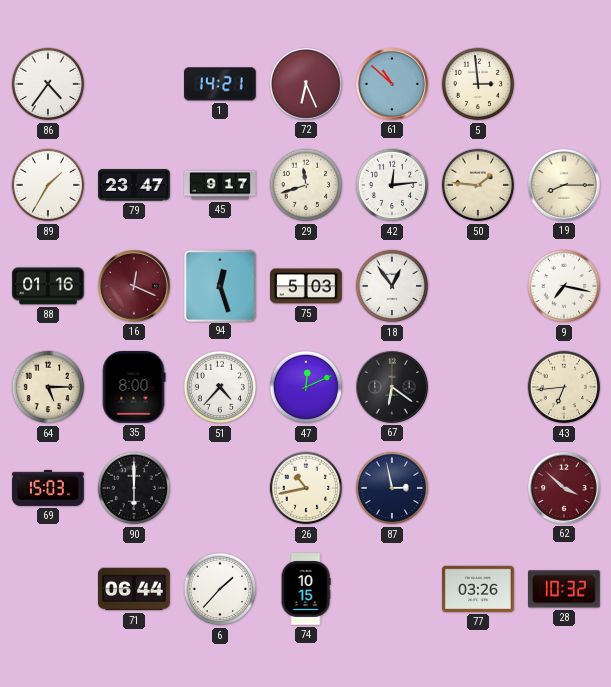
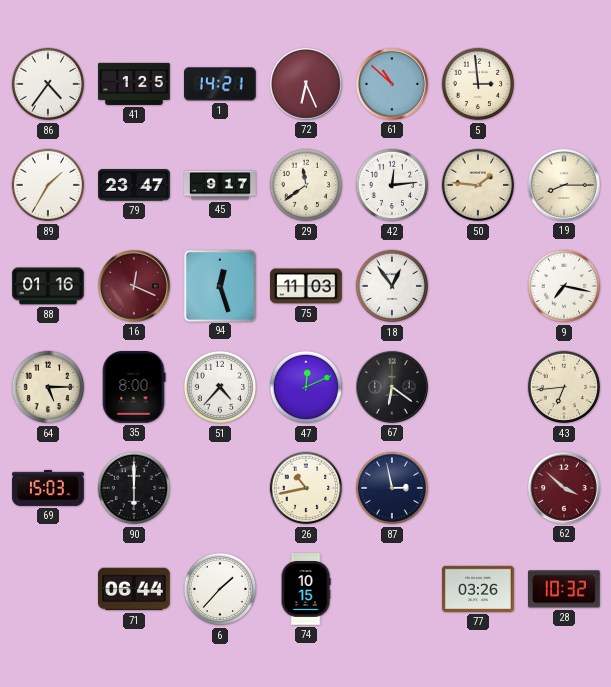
41: none -> 1:25 (134, 84)
29: 11:42 -> 11:39 (306, 185)
75: 5:03 -> 11:03 (306, 286)
